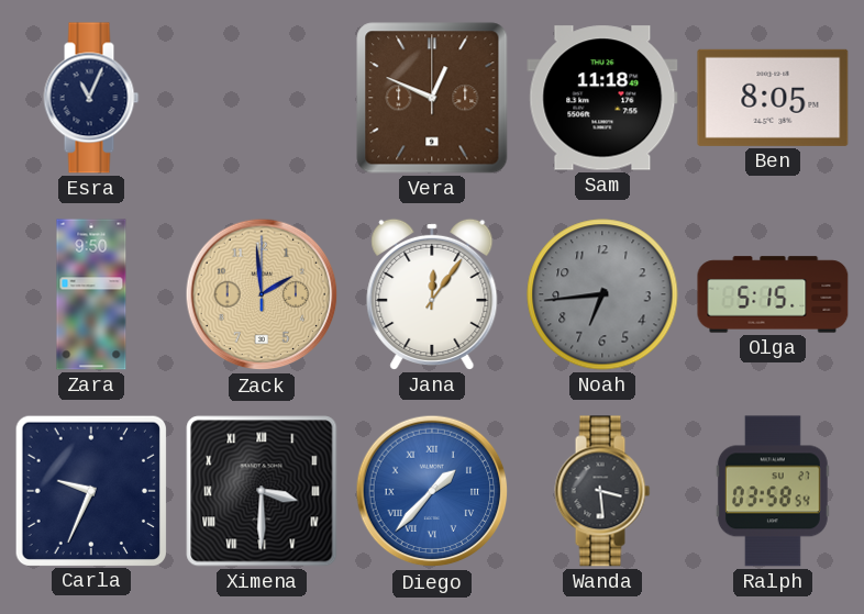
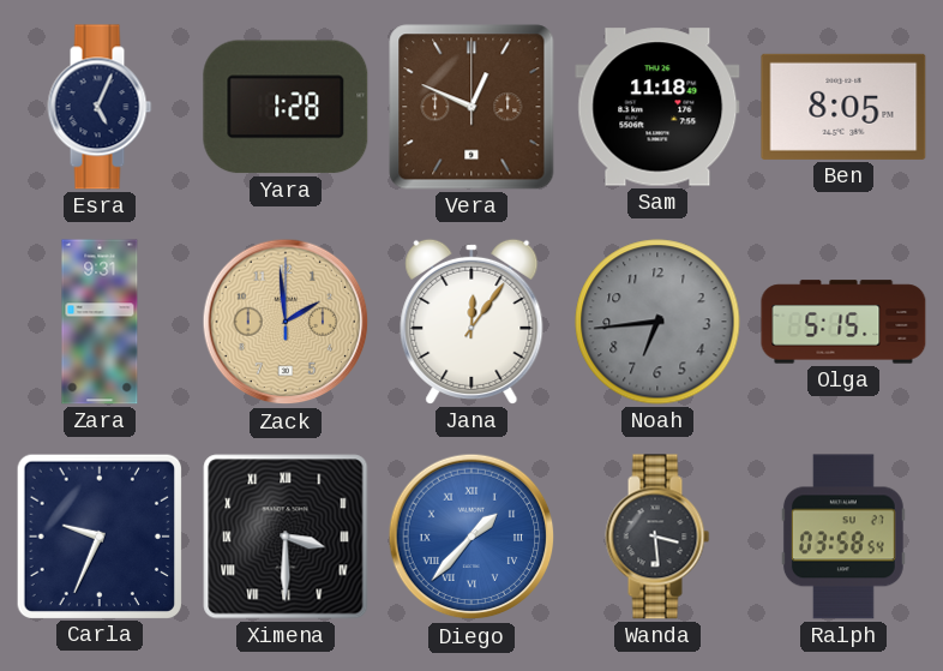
Esra: 11:04 -> 5:04 (100, 107)
Yara: none -> 1:28 (286, 107)
Zara: 9:50 -> 9:31 (100, 322)
